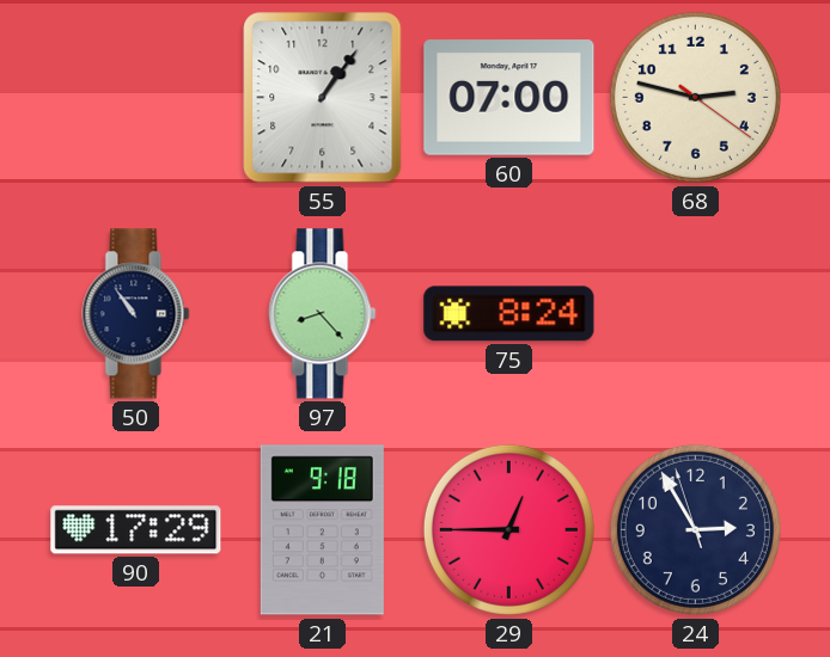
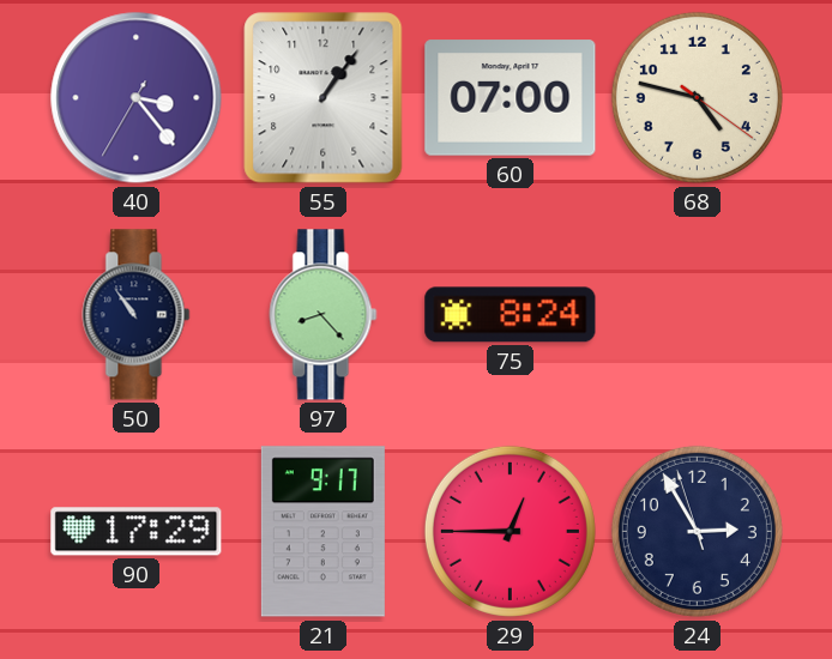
40: none -> 3:23 (137, 98)
68: 2:47 -> 4:47 (697, 97)
21: 9:18 -> 9:17 (322, 532)
